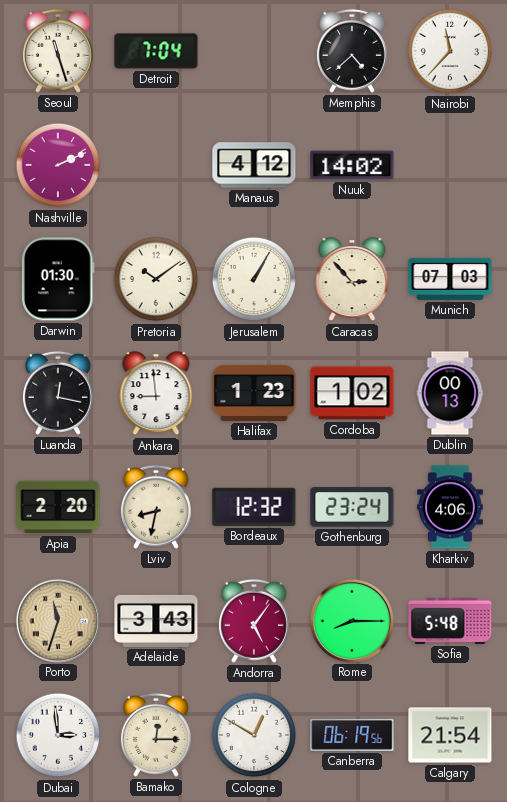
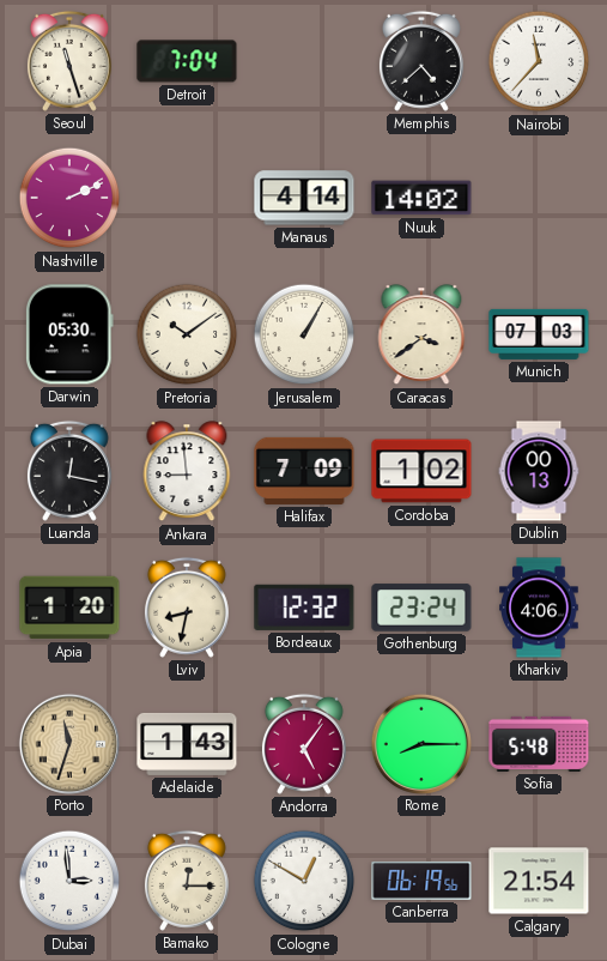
Manaus: 4:12 -> 4:14 (304, 198)
Darwin: 01:30 -> 05:30 (69, 334)
Caracas: 2:53 -> 3:39 (421, 336)
Halifax: 1:23 -> 7:09 (304, 471)
Apia: 2:20 -> 1:20 (69, 608)
Adelaide: 3:43 -> 1:43 (187, 744)
